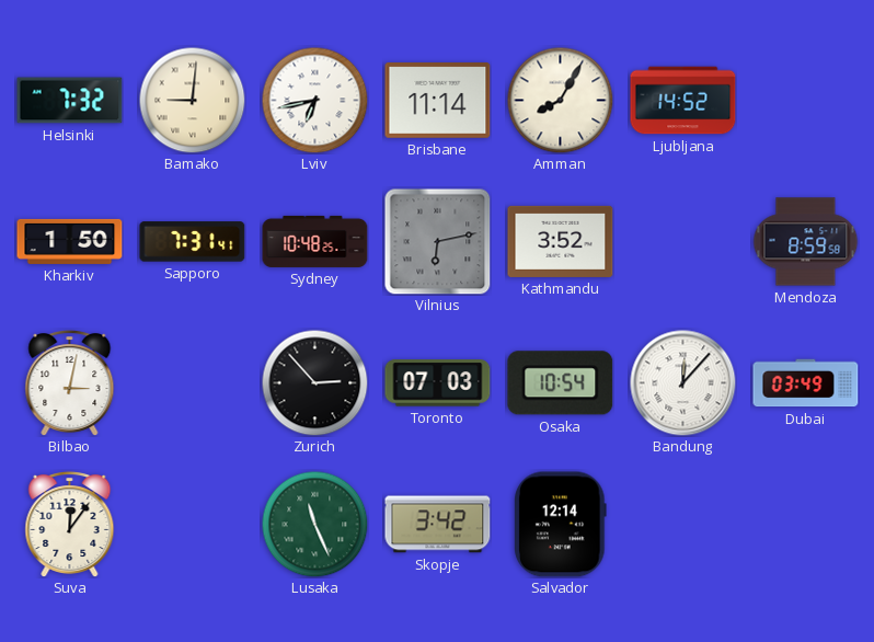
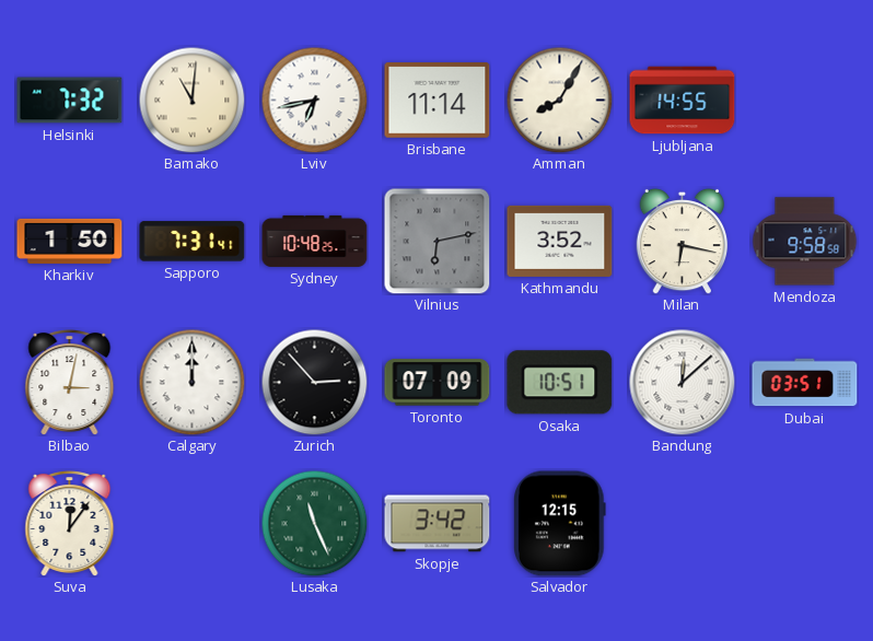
Bamako: 9:01 -> 11:01 (191, 100)
Ljubljana: 14:52 -> 14:55 (683, 101)
Milan: none -> 6:17 (683, 241)
Mendoza: 8:59 -> 9:58 (805, 242)
Calgary: none -> 12:00 (191, 382)
Toronto: 07:03 -> 07:09 (438, 383)
Osaka: 10:54 -> 10:51 (560, 383)
Bandung: 12:07 -> 12:08 (683, 383)
Dubai: 03:49 -> 03:51 (805, 383)
Salvador: 12:14 -> 12:15 (560, 524)
